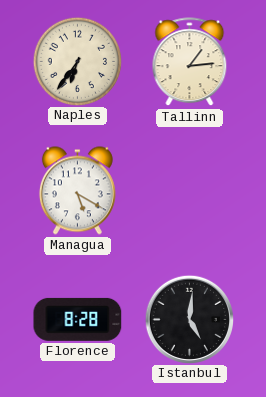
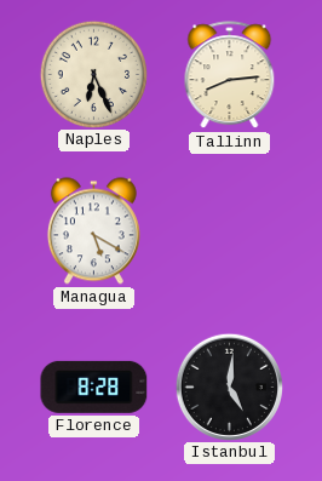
Naples: 6:36 -> 6:26 (93, 74)
Tallinn: 1:14 -> 8:14 (230, 75)
